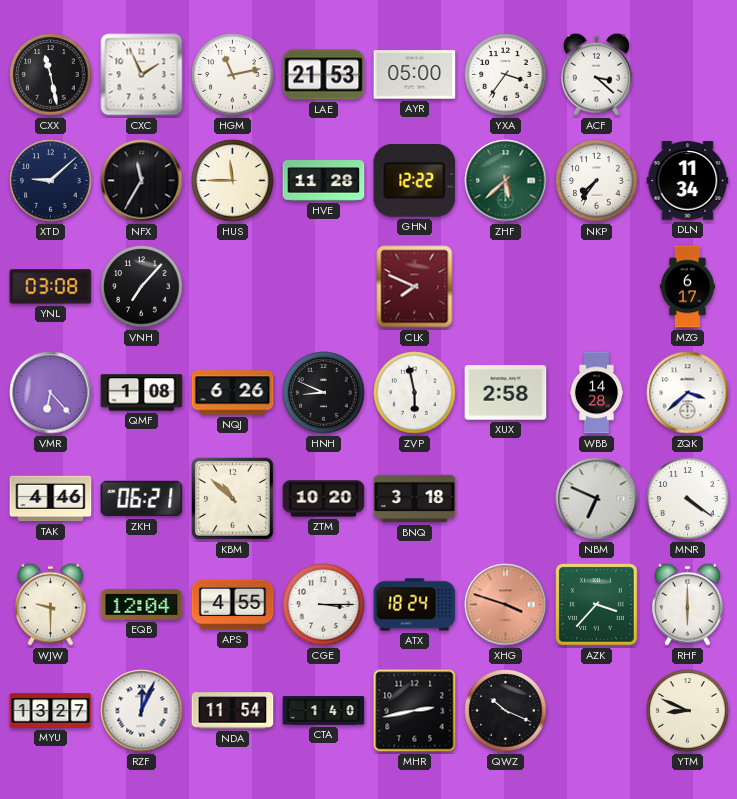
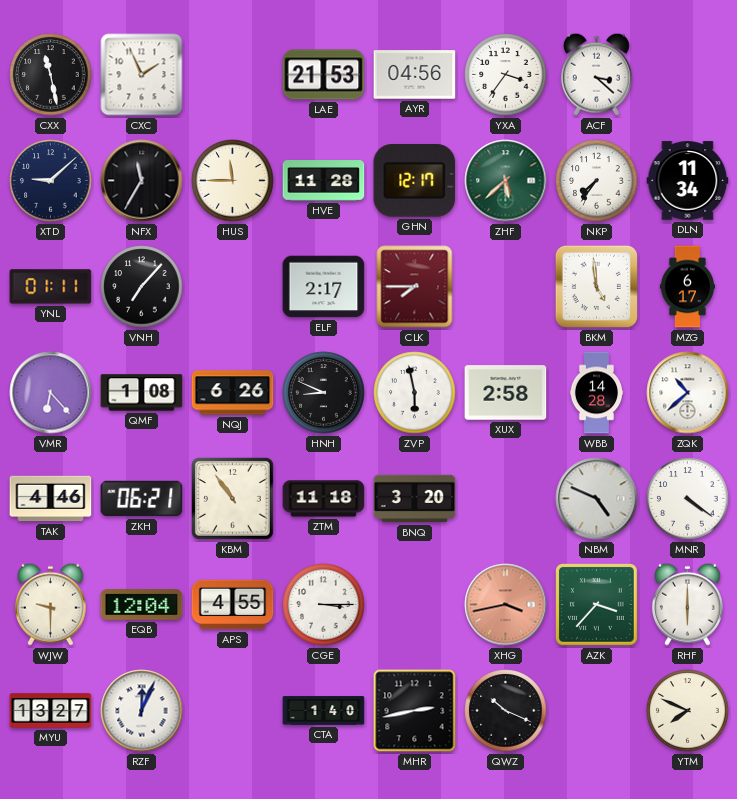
HGM: 11:13 -> none (233, 75)
AYR: 05:00 -> 04:56 (415, 75)
GHN: 12:22 -> 12:17 (415, 181)
YNL: 03:08 -> 01:11 (51, 287)
ELF: none -> 2:17 (324, 287)
CLK: 7:49 -> 7:45 (415, 287)
BKM: none -> 4:59 (596, 286)
ZQK: 3:38 -> 10:38 (688, 393)
KBM: 10:52 -> 10:54 (233, 499)
ZTM: 10:20 -> 11:18 (324, 499)
BNQ: 3:18 -> 3:20 (415, 499)
NBM: 6:49 -> 4:49 (597, 499)
ATX: 18:24 -> none (415, 605)
XHG: 3:48 -> 3:43 (506, 605)
NDA: 11:54 -> none (233, 711)
YTM: 8:49 -> 7:49 (688, 711)
